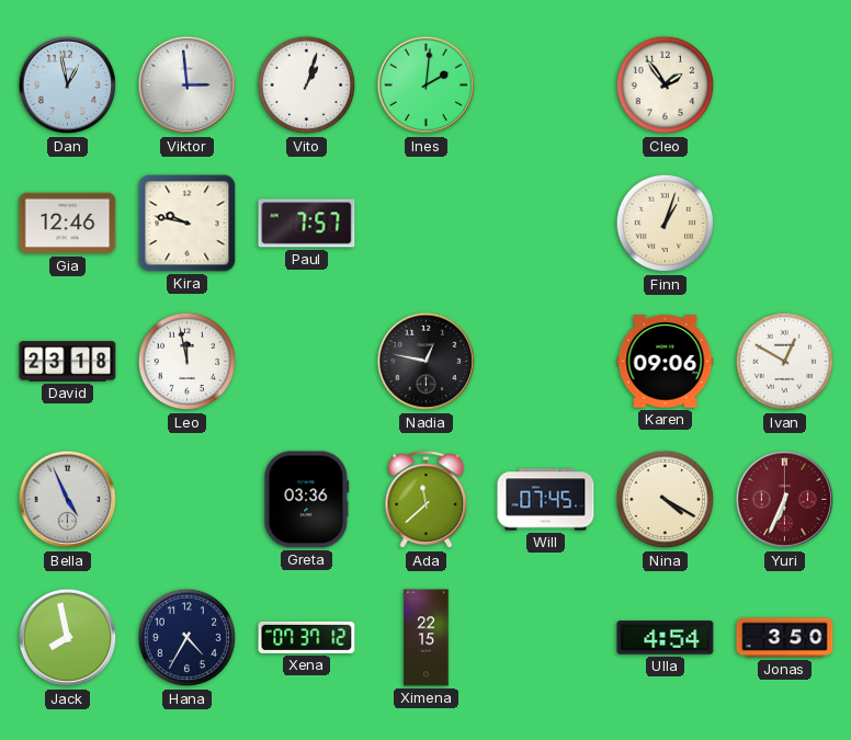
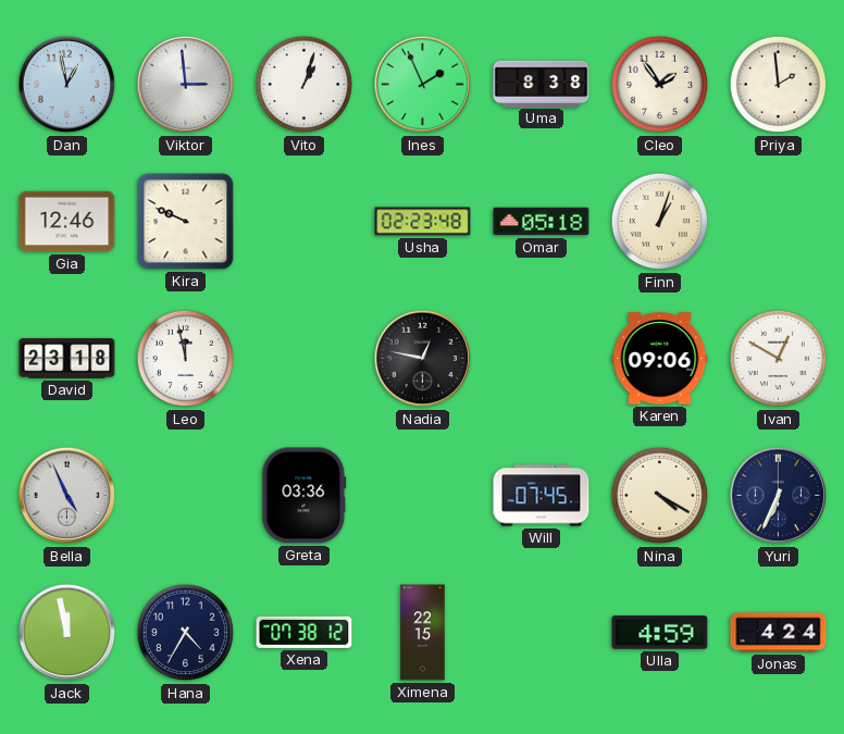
Ines: 2:01 -> 1:56 (423, 85)
Uma: none -> 8:38 (542, 84)
Priya: none -> 1:59 (779, 85)
Kira: 9:47 -> 9:49 (186, 222)
Paul: 7:57 -> none (307, 224)
Usha: none -> 02:23 (423, 222)
Omar: none -> 05:18 (542, 222)
Ada: 11:38 -> none (427, 500)
Yuri dial: burgundy -> navy (779, 496)
Jack: 7:58 -> 11:58 (67, 633)
Xena: 07:37 -> 07:38 (305, 632)
Ulla: 4:54 -> 4:59 (660, 633)
Jonas: 3:50 -> 4:24 (779, 633)
